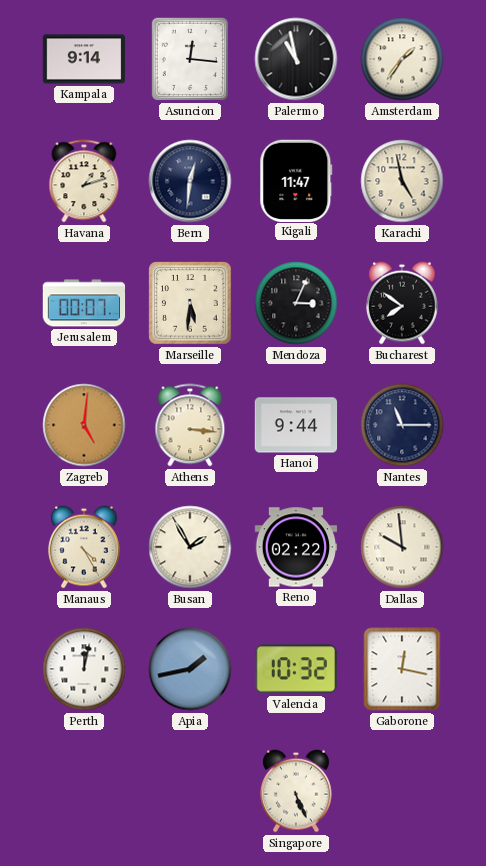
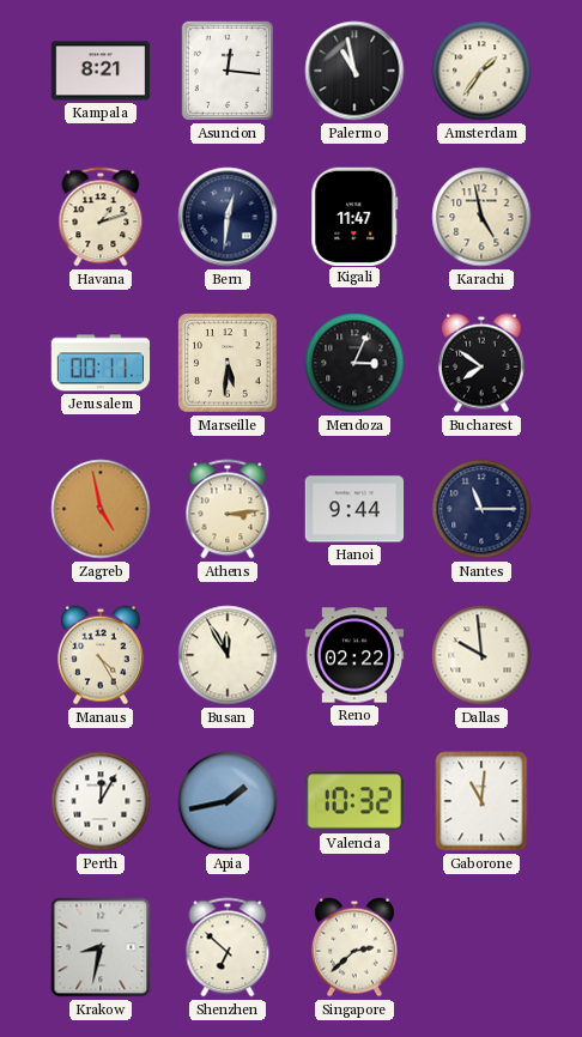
Kampala: 9:14 -> 8:21 (101, 71)
Jerusalem: 00:07 -> 00:11 (101, 363)
Zagreb: 5:01 -> 4:58 (101, 509)
Athens: 3:16 -> 3:14 (228, 509)
Busan: 1:55 -> 11:55 (228, 655)
Perth: 12:02 -> 12:05 (101, 801)
Gaborone: 12:17 -> 11:01 (481, 801)
Krakow: none -> 8:32 (101, 947)
Shenzhen: none -> 6:52 (228, 947)
Singapore: 5:26 -> 2:38 (356, 947)
